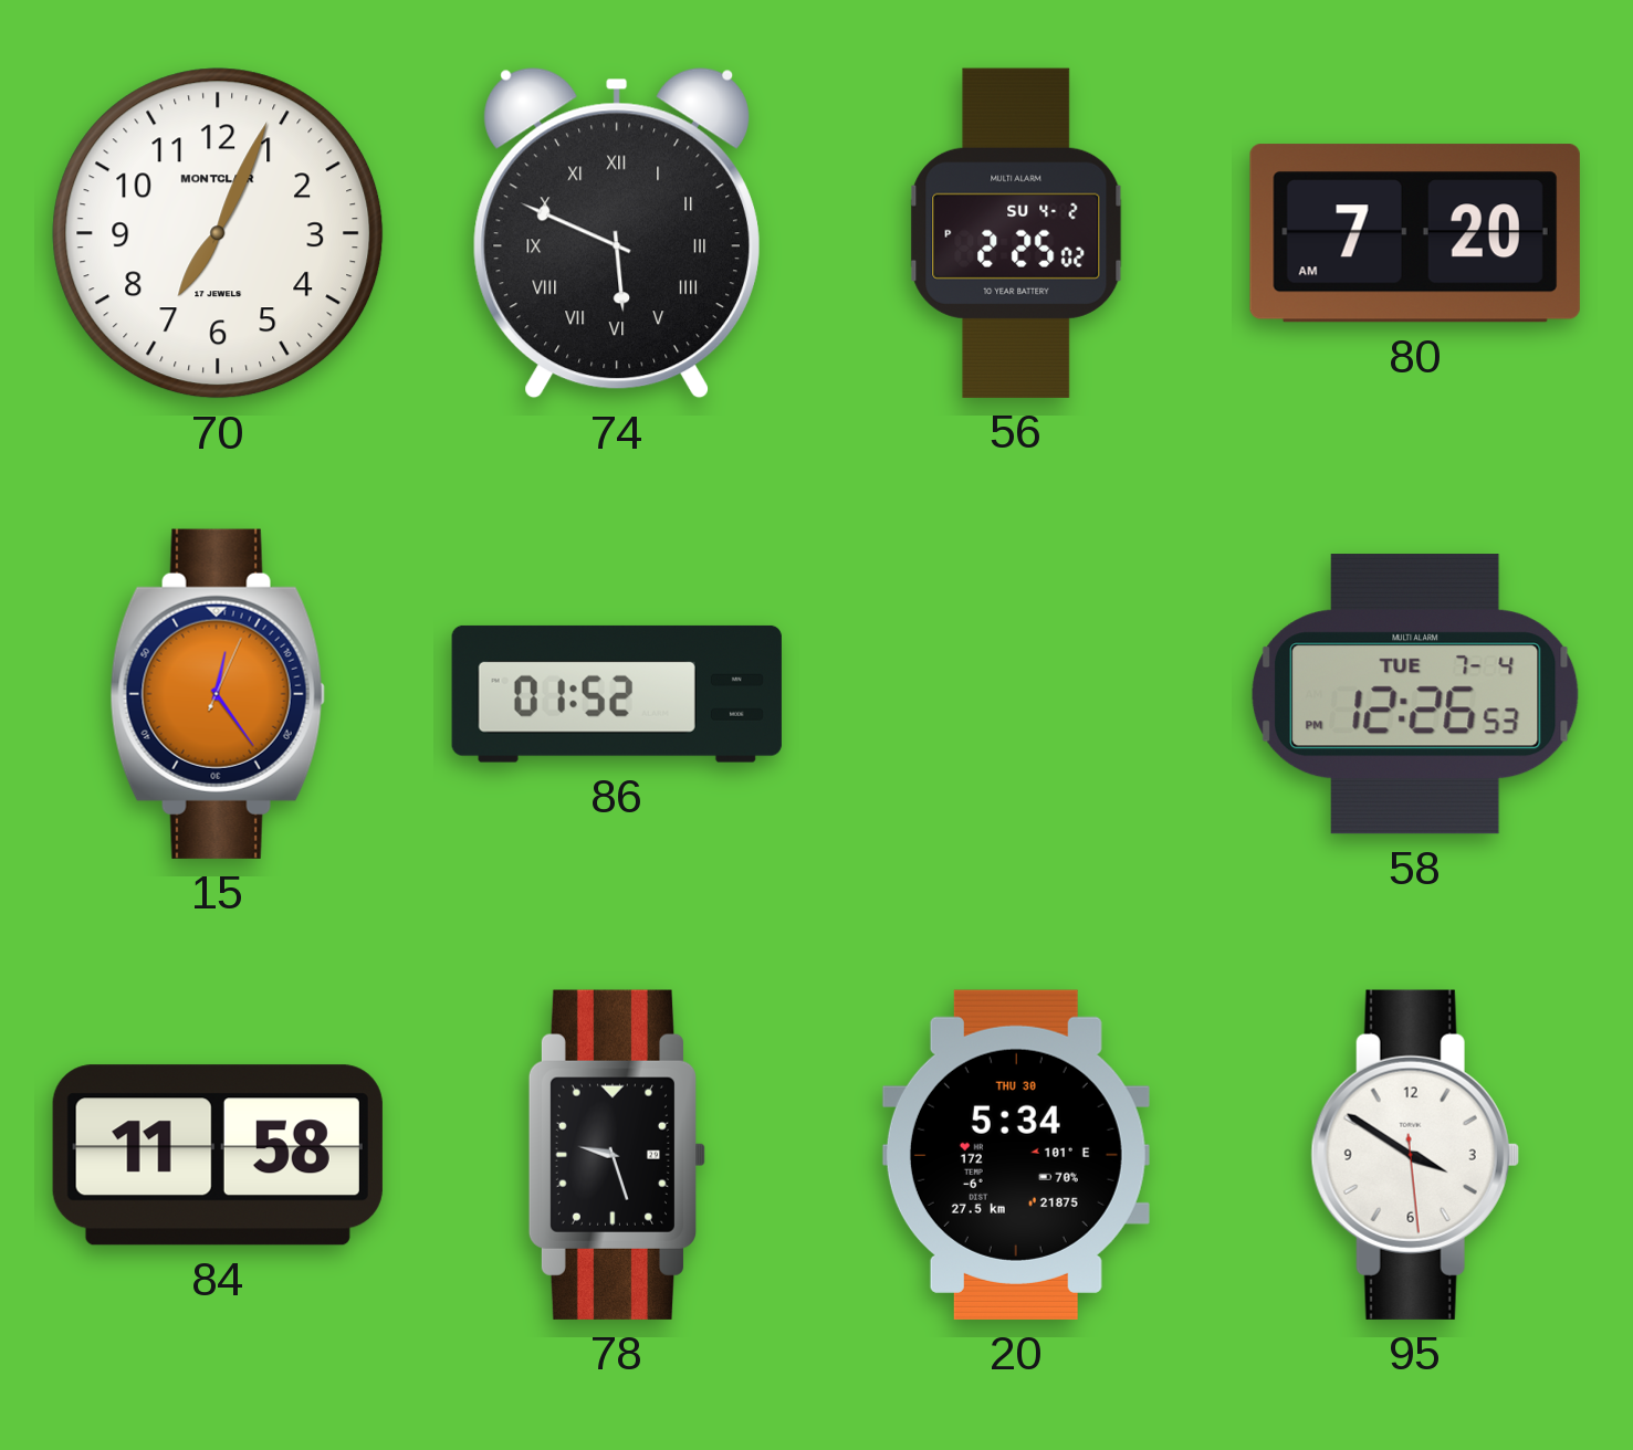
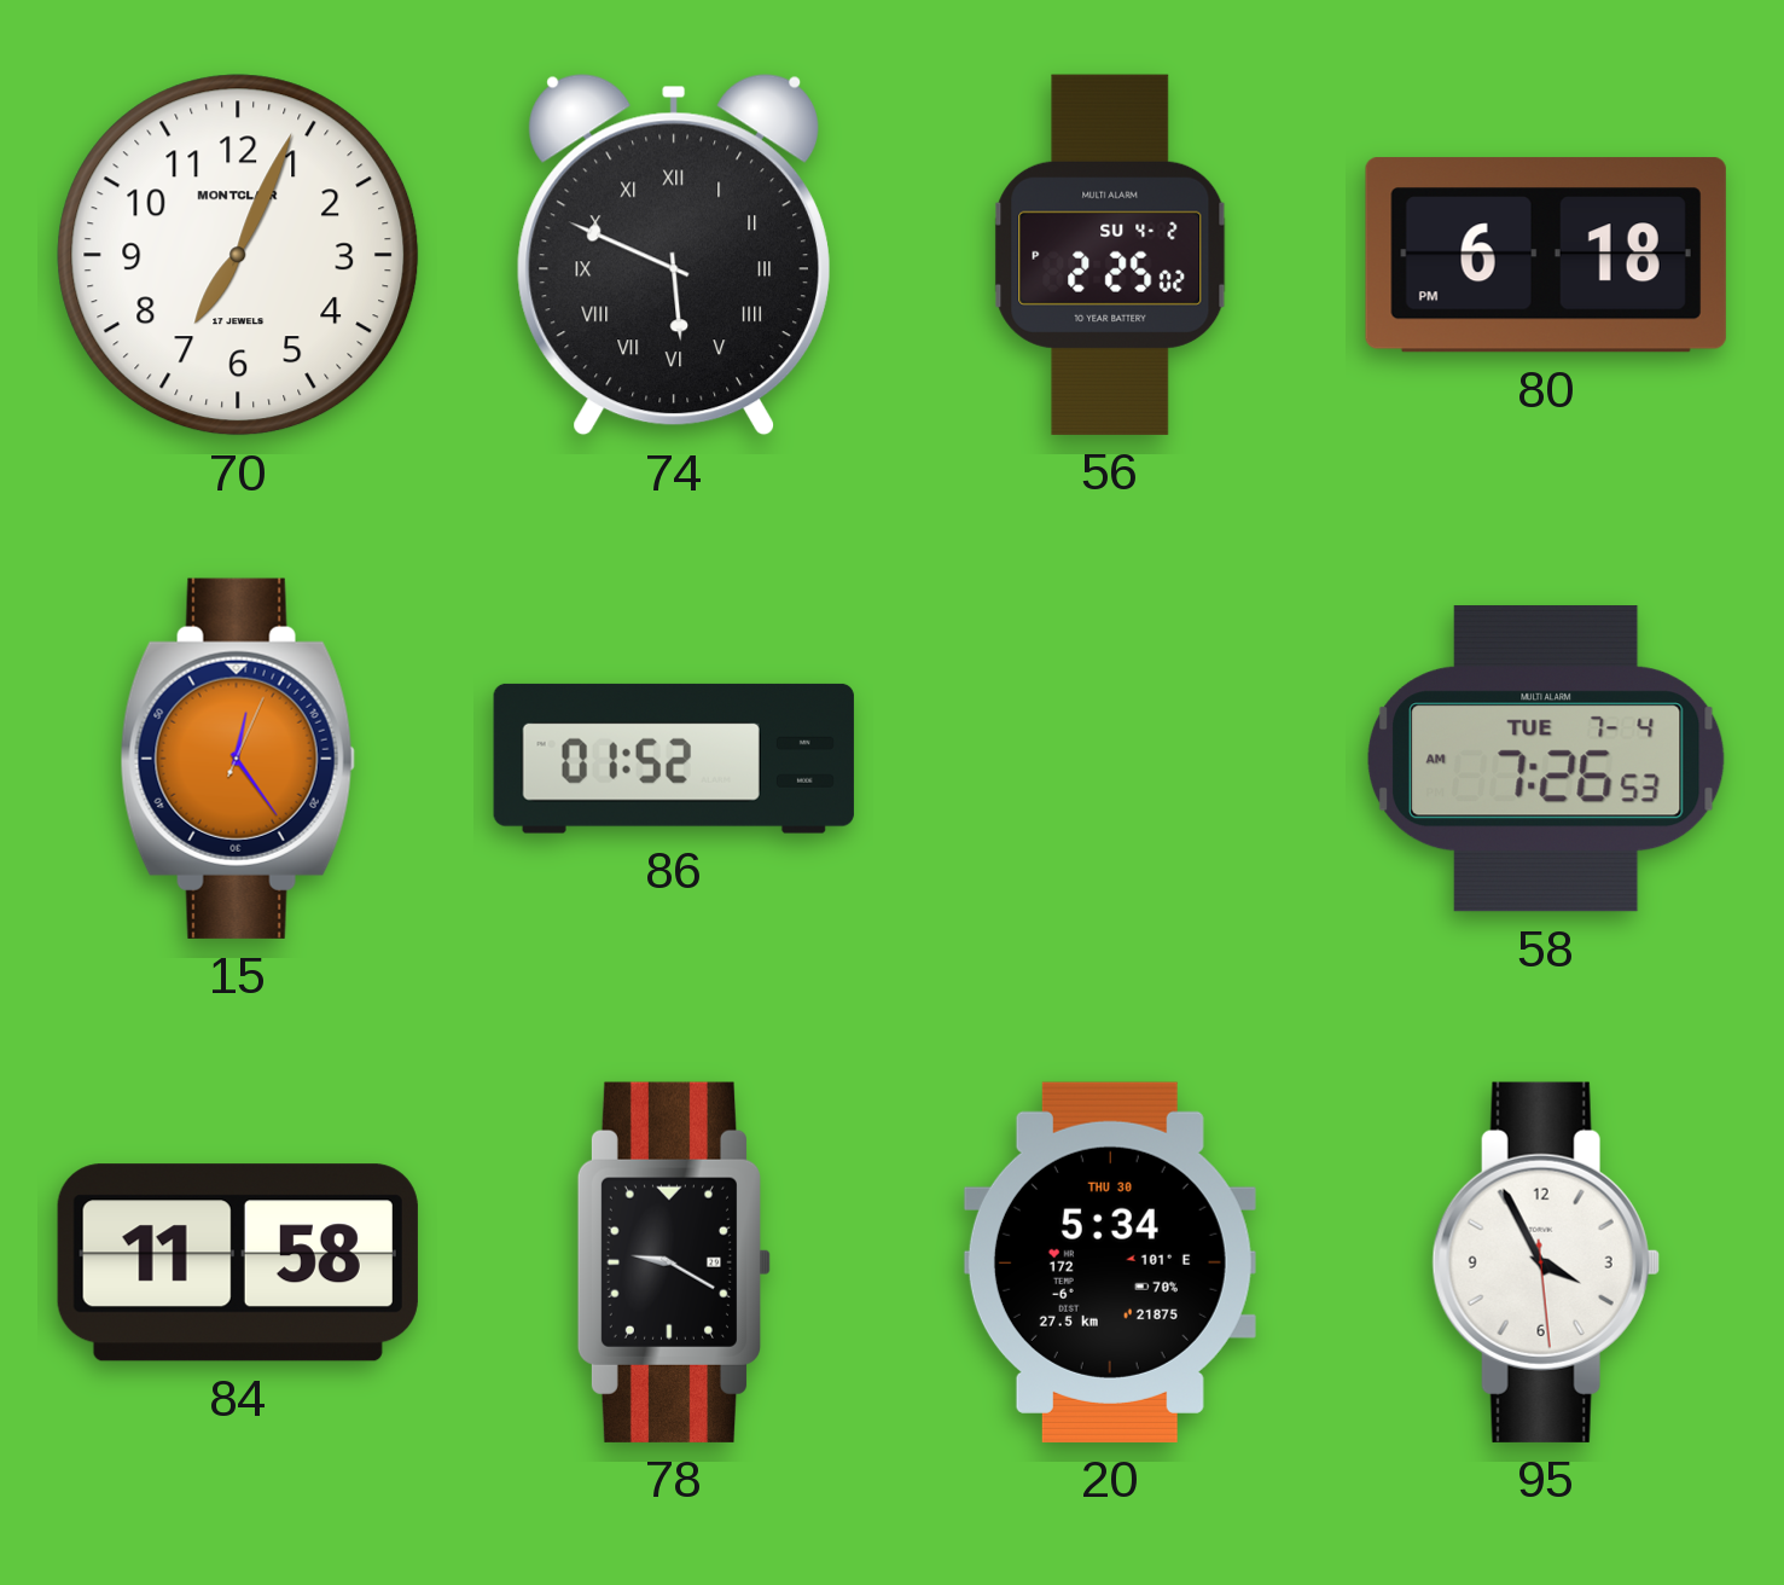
80: 7:20 -> 6:18 (1546, 255)
58: 12:26 -> 7:26 (1546, 759)
78: 9:27 -> 9:20 (673, 1262)
95: 3:50 -> 3:55 (1546, 1262)
